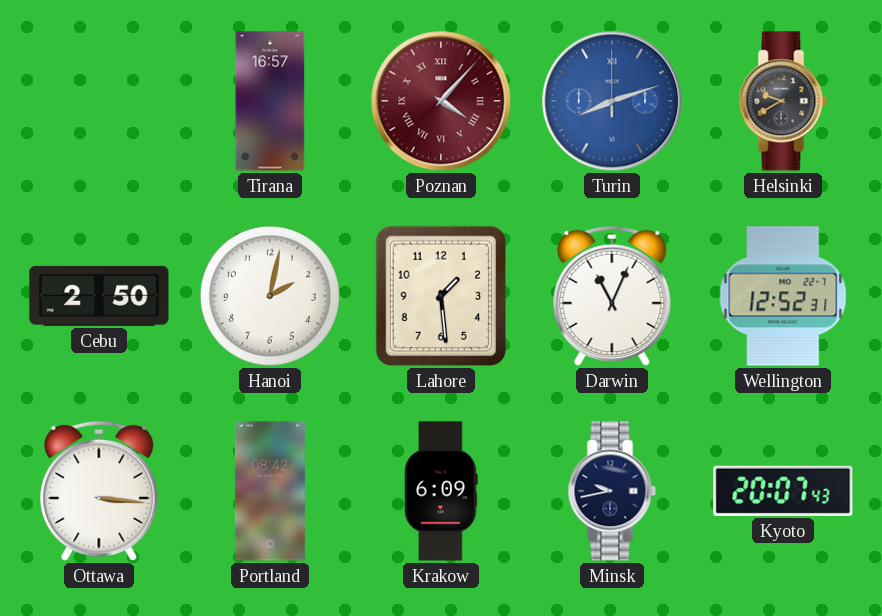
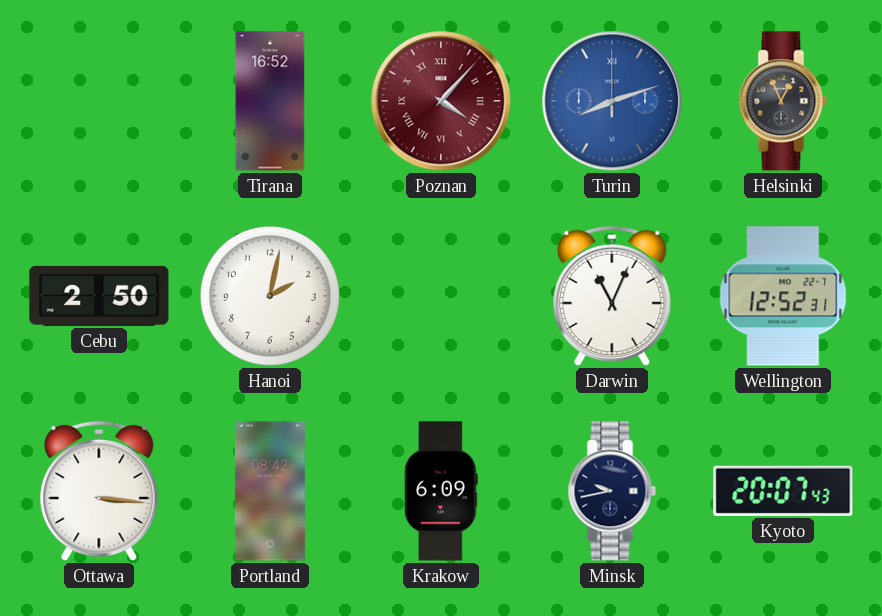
Tirana: 16:57 -> 16:52 (270, 101)
Helsinki: 9:40 -> 12:56 (783, 101)
Lahore: 1:29 -> none (440, 296)
